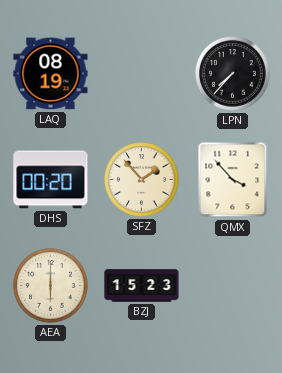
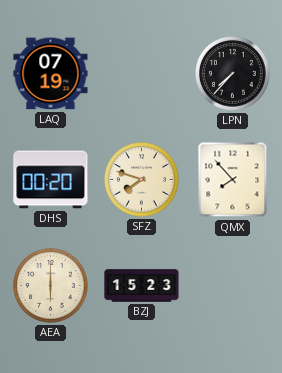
LAQ: 08:19 -> 07:19 (51, 74)
SFZ: 1:53 -> 7:48 (142, 180)
QMX: 3:53 -> 7:53 (233, 180)
